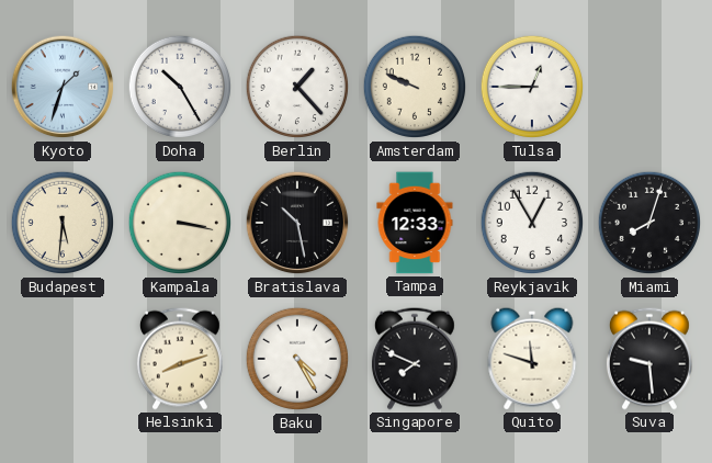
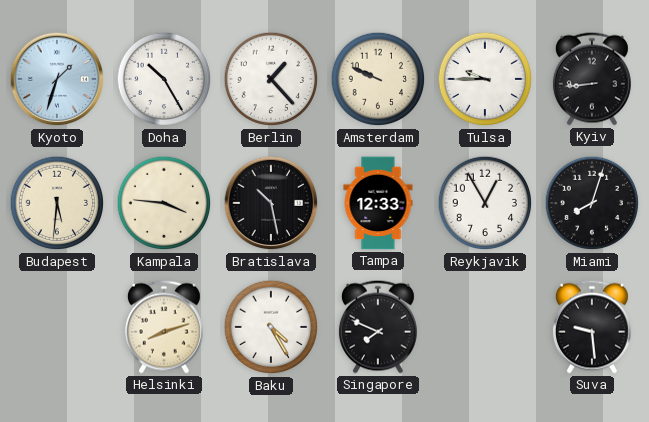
Tulsa: 12:45 -> 9:45 (485, 79)
Kyiv: none -> 8:44 (592, 79)
Kampala: 3:17 -> 3:46 (164, 203)
Quito: 11:48 -> none (532, 359)
